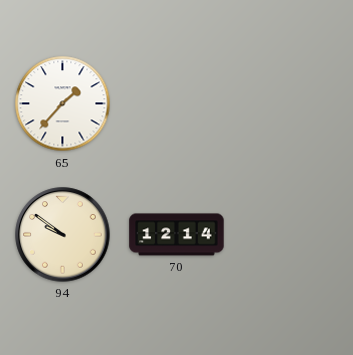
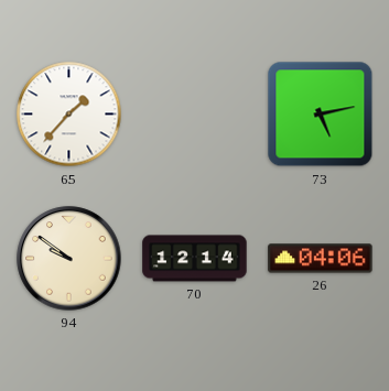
73: none -> 5:13 (321, 115)
26: none -> 04:06 (321, 259)
